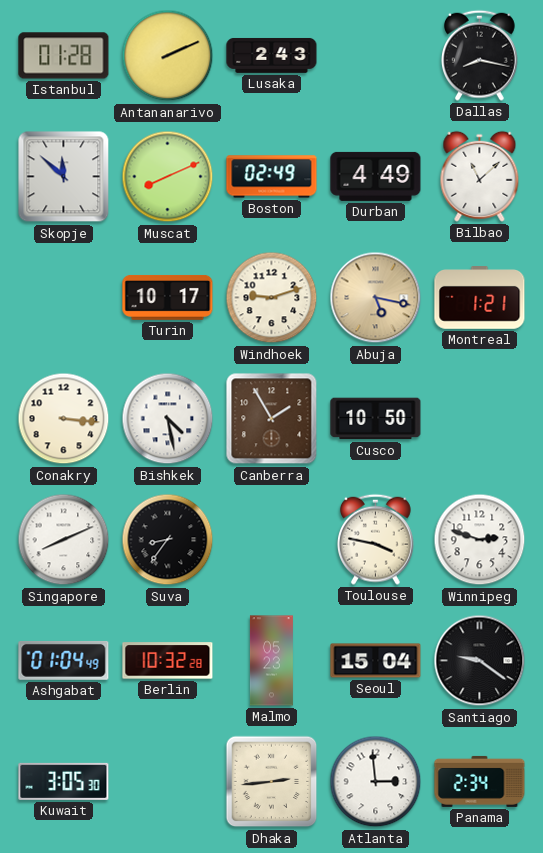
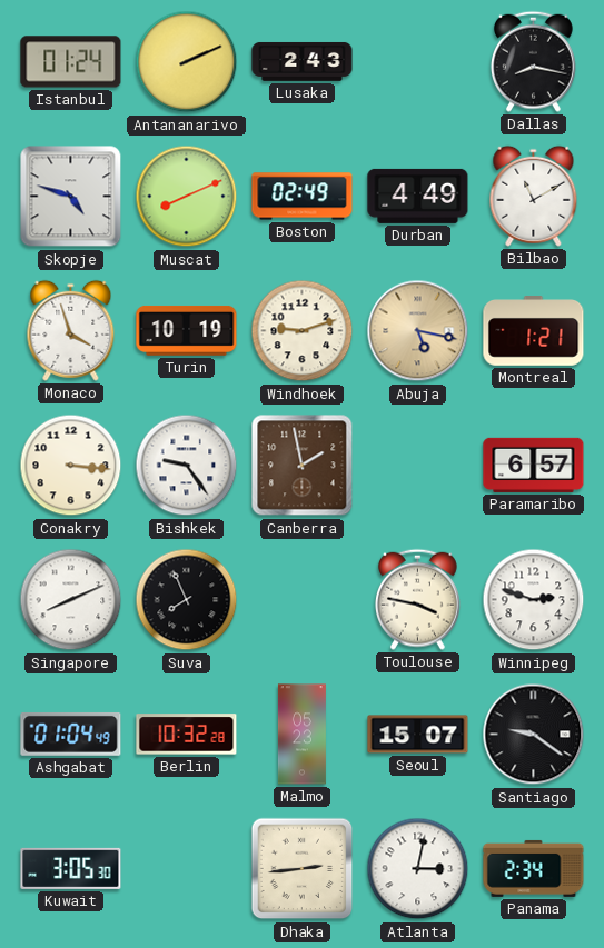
Istanbul: 01:28 -> 01:24 (71, 62)
Skopje: 11:52 -> 4:48 (71, 197)
Bilbao: 11:08 -> 11:10 (534, 196)
Monaco: none -> 3:57 (71, 330)
Turin: 10:17 -> 10:19 (187, 330)
Bishkek: 4:28 -> 9:24 (187, 466)
Canberra: 1:55 -> 1:58 (303, 466)
Cusco: 10:50 -> none (376, 419)
Paramaribo: none -> 6:57 (534, 465)
Suva: 8:36 -> 7:56 (187, 600)
Seoul: 15:04 -> 15:07 (418, 735)
Atlanta: 2:59 -> 3:02 (418, 869)
